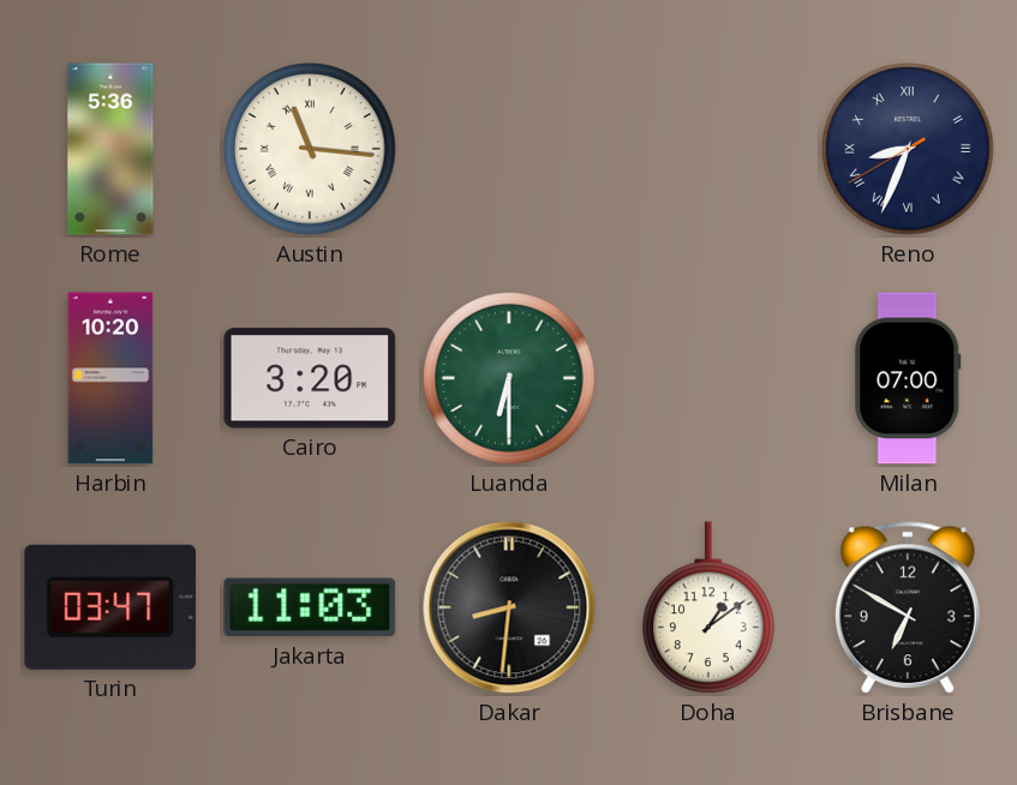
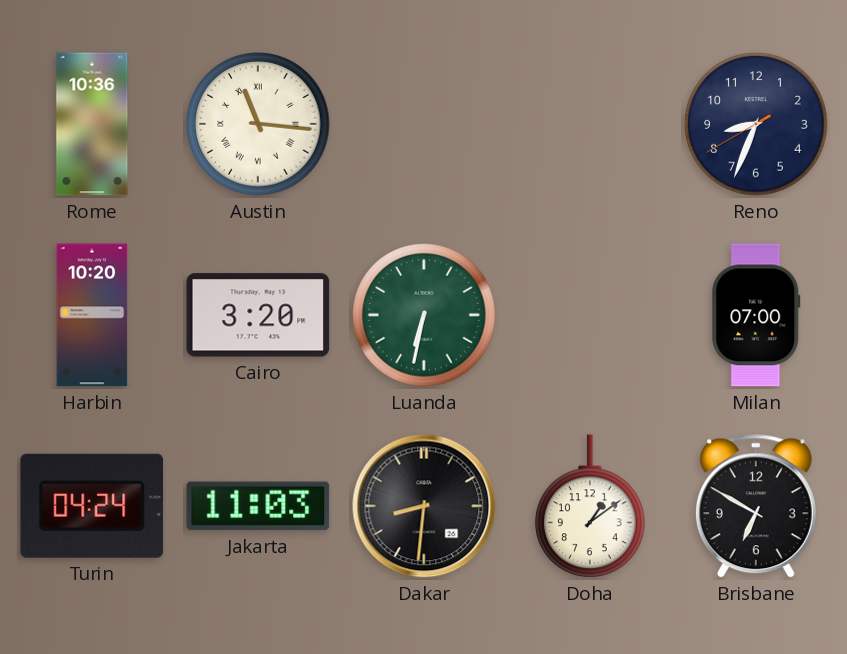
Rome: 5:36 -> 10:36 (92, 124)
Reno numerals: Roman -> Arabic (756, 124)
Luanda: 6:30 -> 6:32 (424, 315)
Turin: 03:47 -> 04:24 (92, 506)
